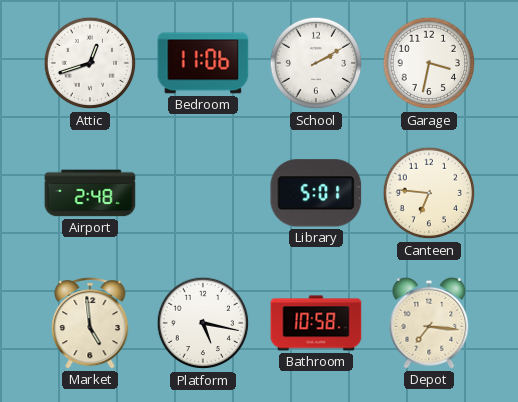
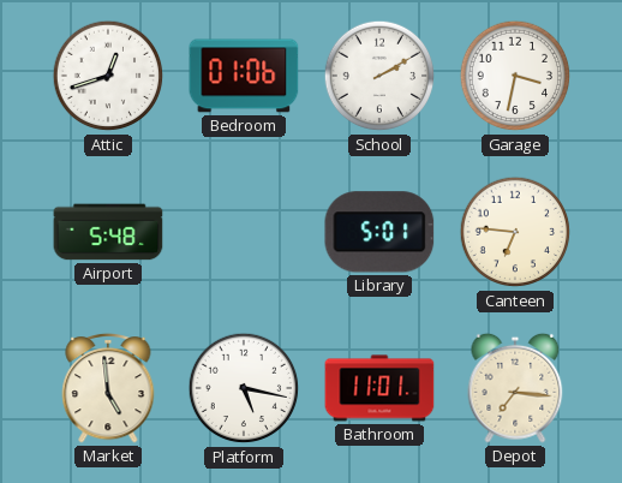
Bedroom: 11:06 -> 01:06 (244, 76)
Airport: 2:48 -> 5:48 (108, 232)
Bathroom: 10:58 -> 11:01 (379, 388)
